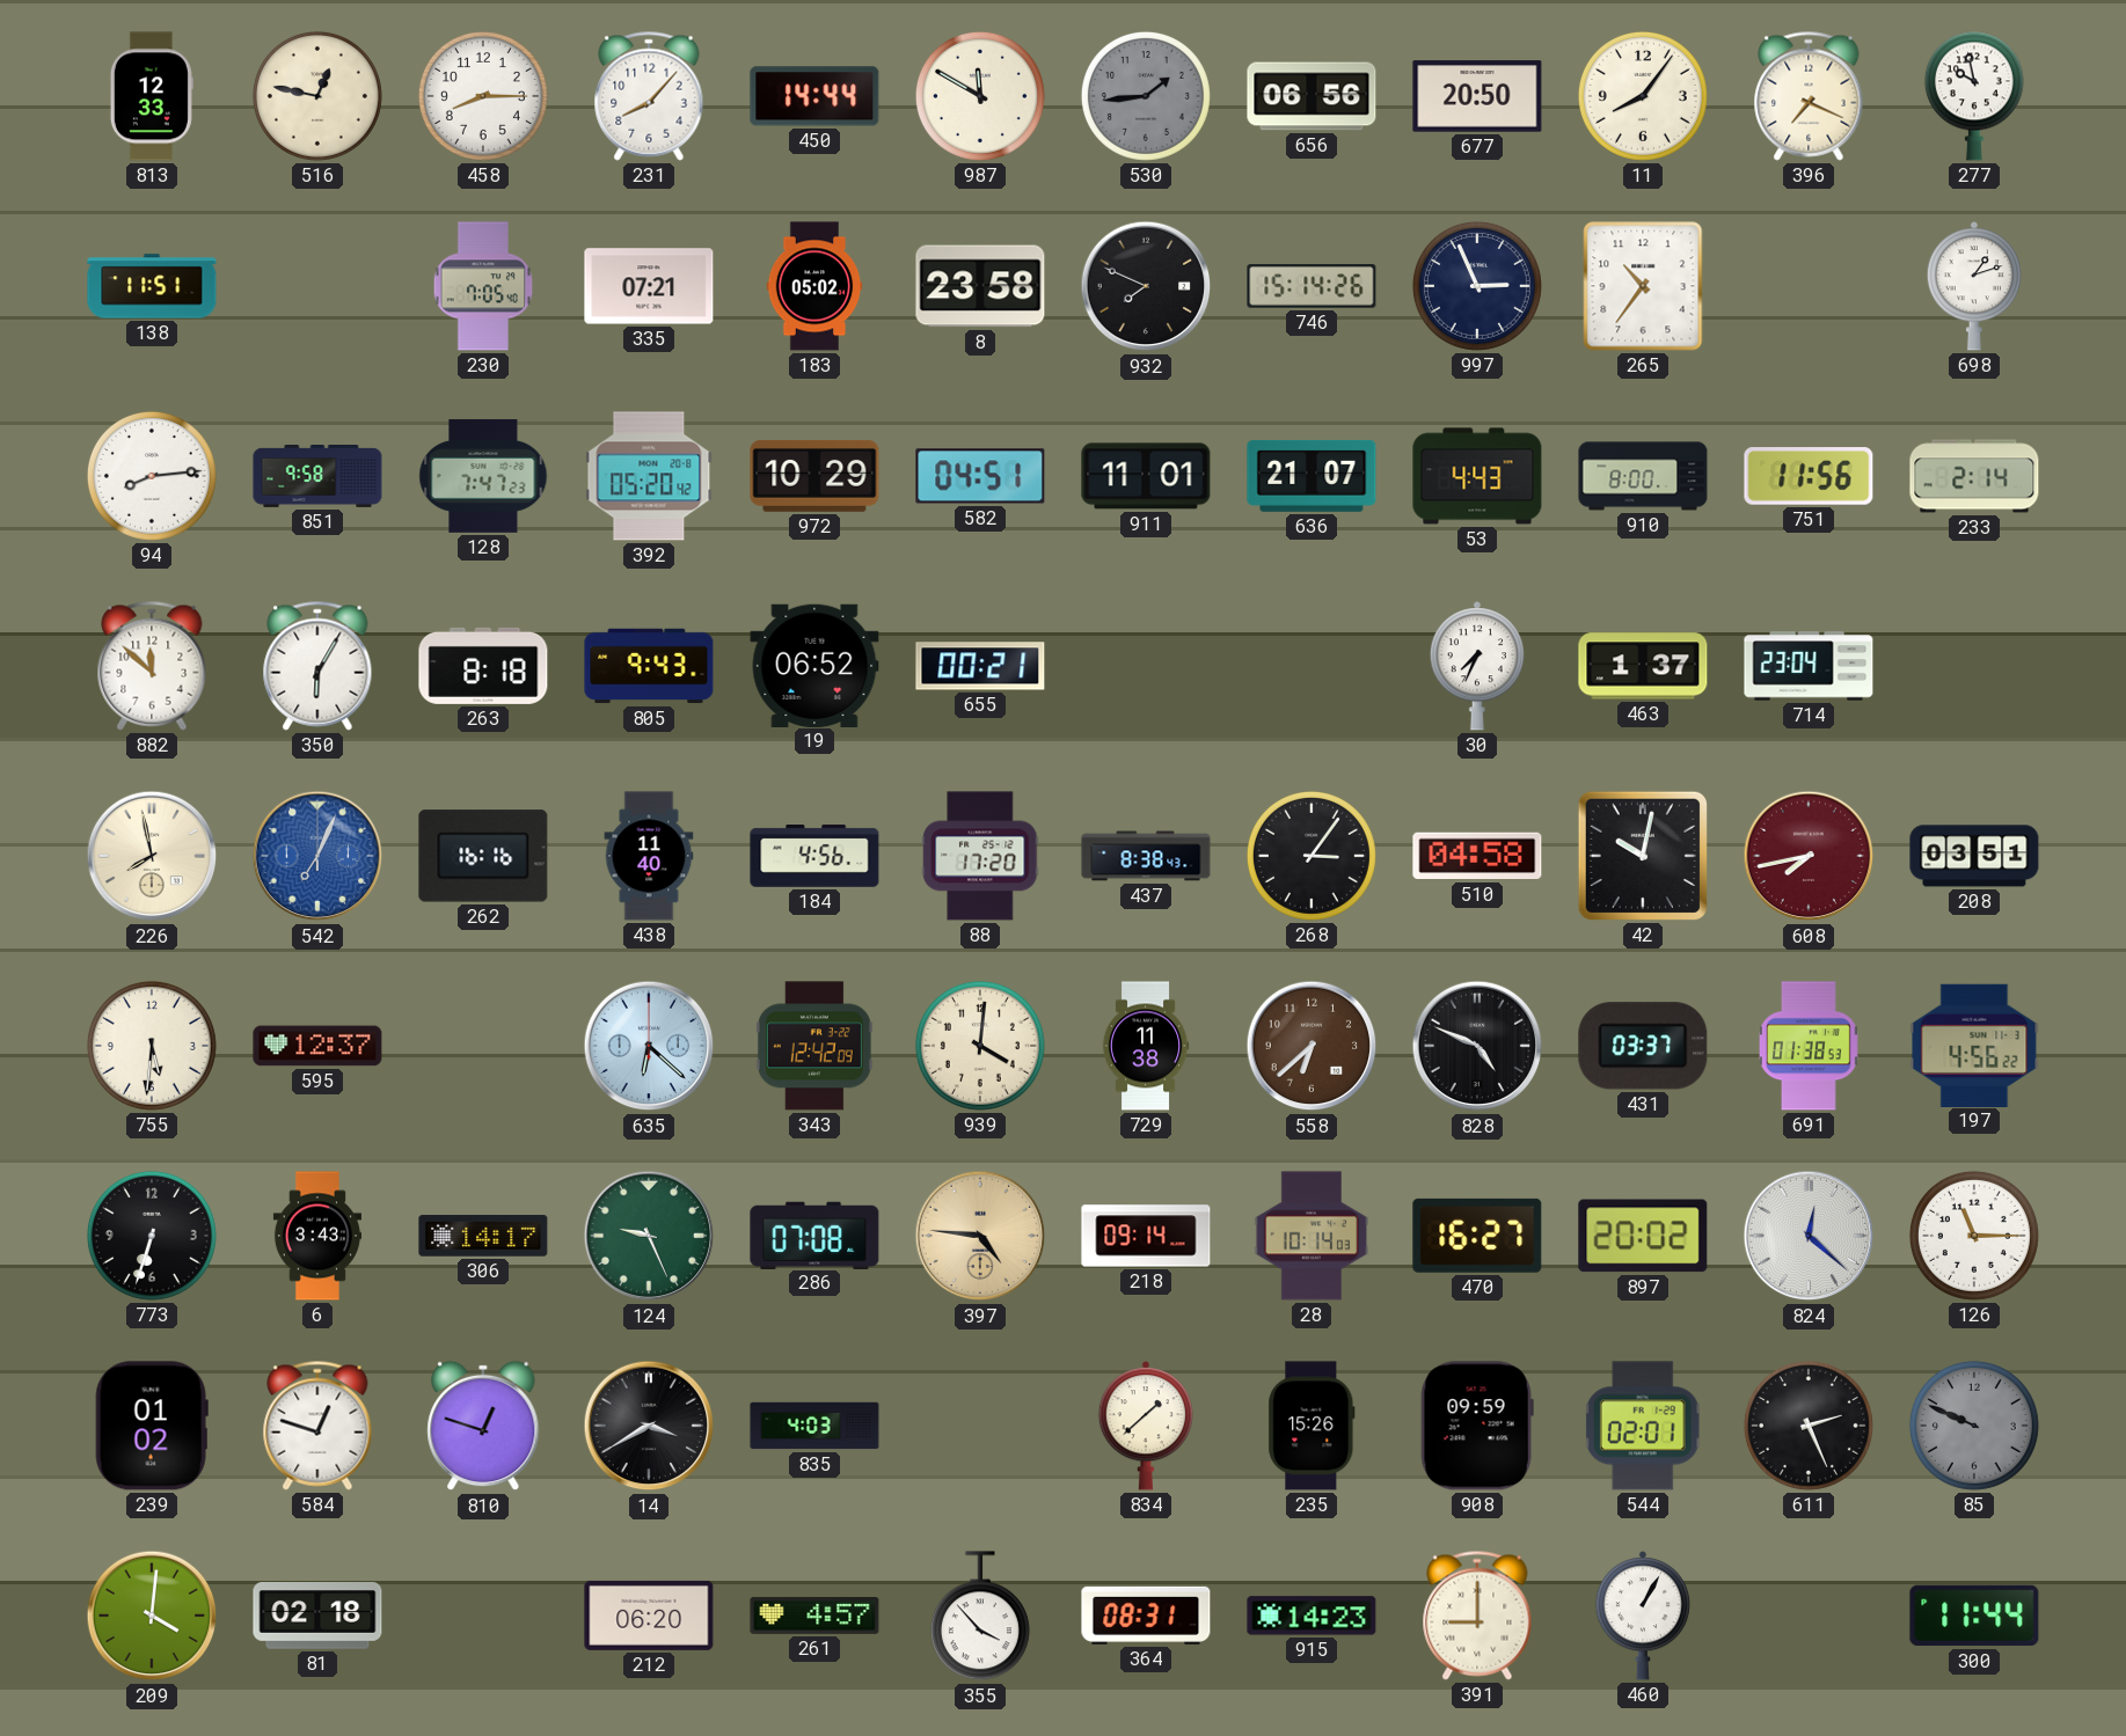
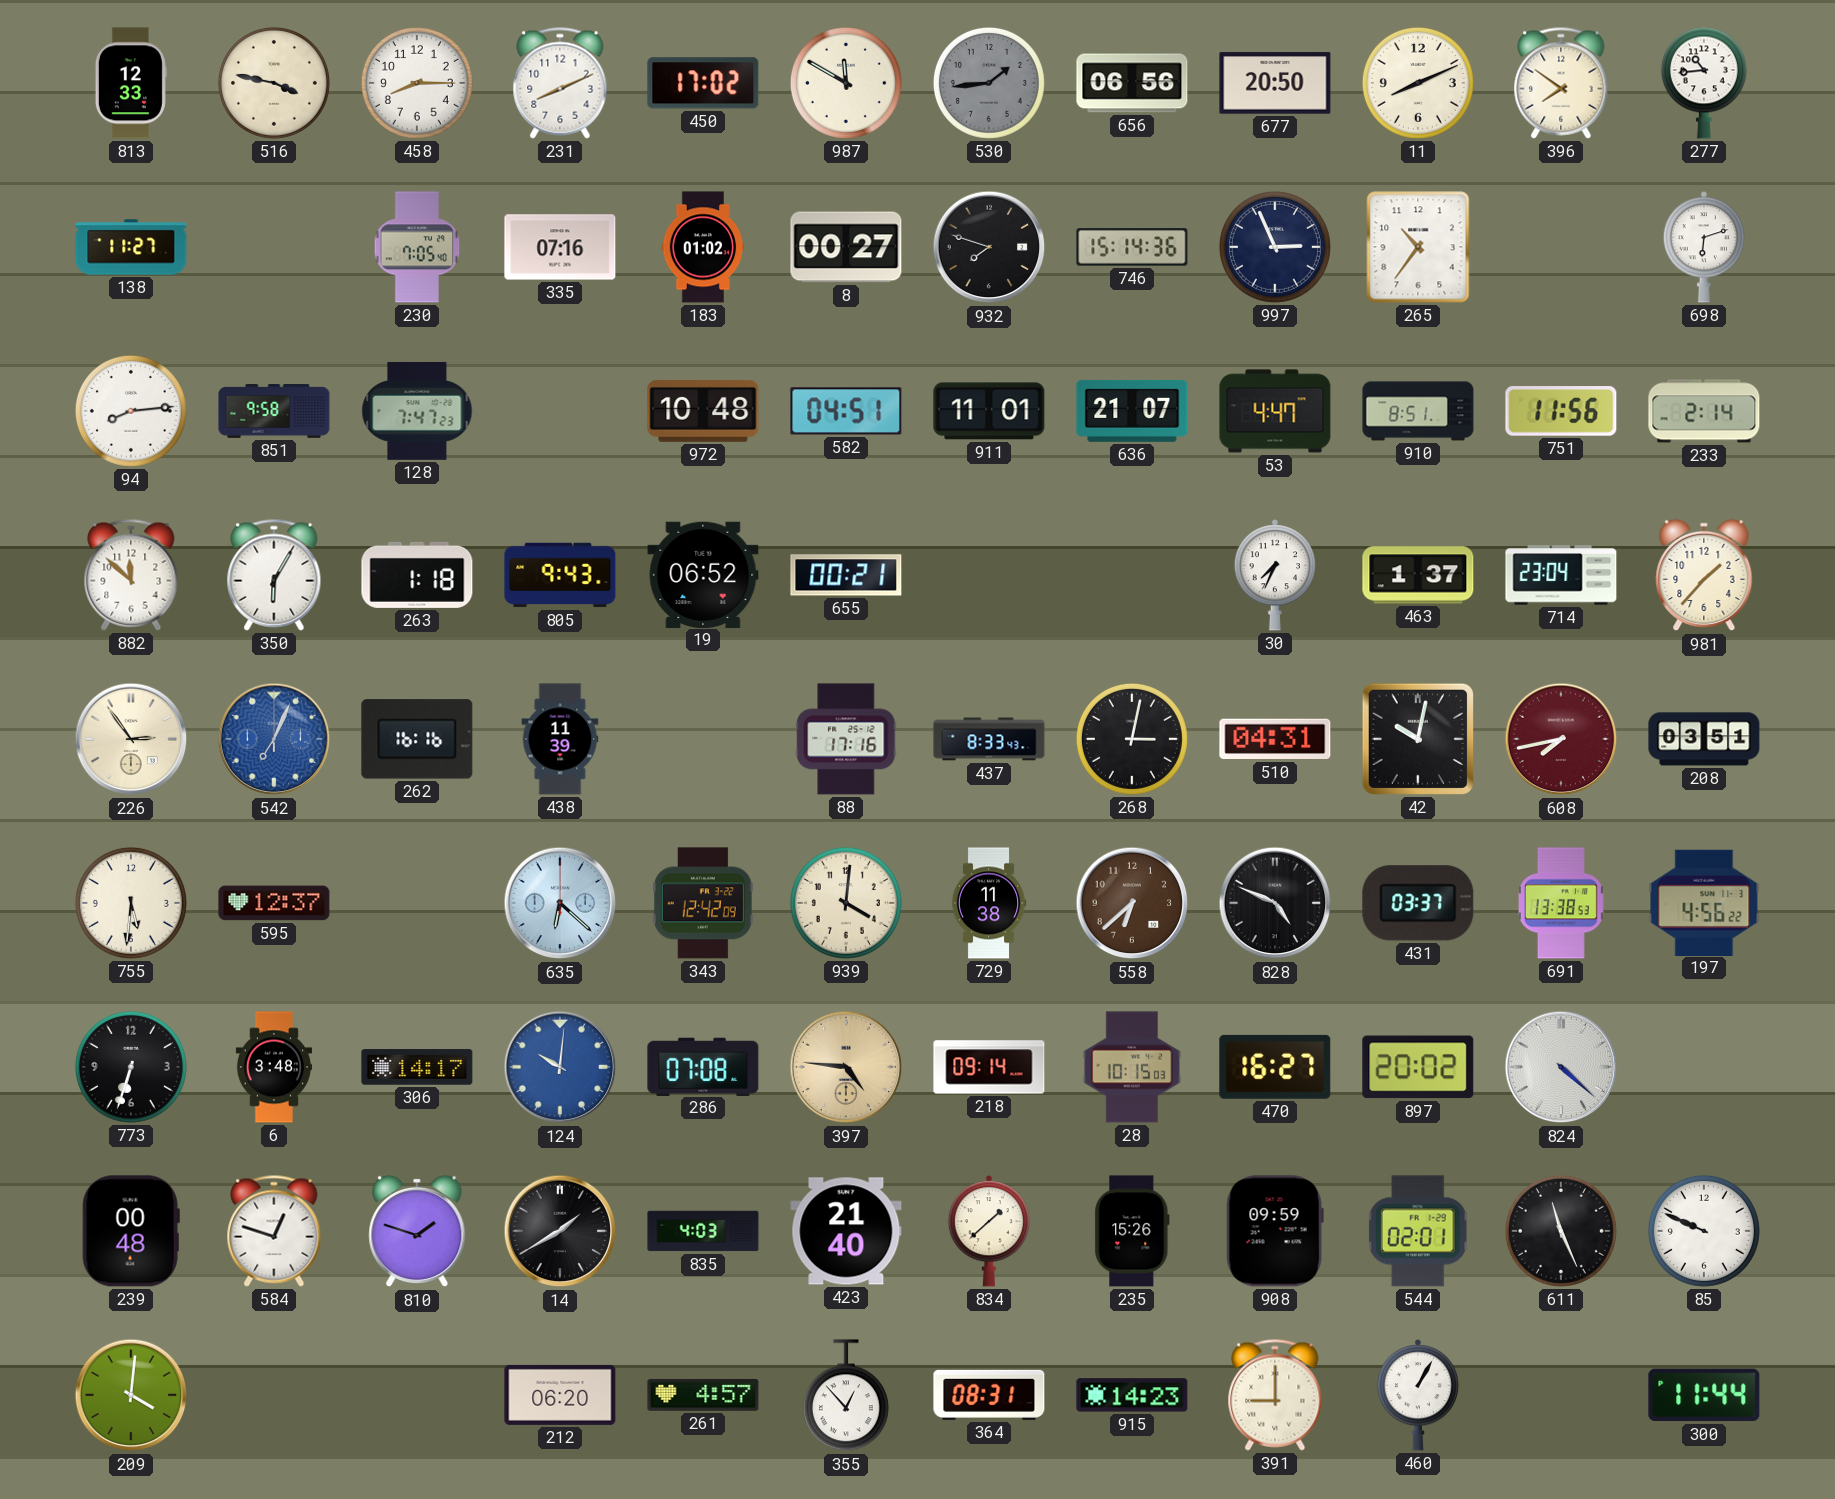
516: 12:47 -> 3:47 (274, 83)
231: 8:07 -> 8:11 (560, 83)
450: 14:44 -> 17:02 (703, 83)
11: 8:06 -> 8:11 (1418, 83)
396: 7:19 -> 7:51 (1561, 83)
277: 9:58 -> 10:44 (1704, 83)
138: 11:51 -> 11:27 (131, 247)
335: 07:21 -> 07:16 (560, 247)
183: 05:02 -> 01:02 (703, 247)
8: 23:58 -> 00:27 (846, 247)
932: 7:49 -> 7:48 (989, 247)
746: 15:14:26 -> 15:14:36 (1132, 247)
698: 1:12 -> 6:12 (1703, 247)
392: 05:20 -> none (649, 476)
972: 10:29 -> 10:48 (703, 412)
53: 4:43 -> 4:47 (1275, 411)
910: 8:00 -> 8:51 (1418, 411)
263: 8:18 -> 1:18 (417, 575)
981: none -> 1:37 (1704, 575)
226: 7:58 -> 2:54 (131, 739)
438: 11:40 -> 11:39 (560, 739)
184: 4:56 -> none (814, 857)
88: 17:20 -> 17:16 (846, 739)
437: 8:38 -> 8:33 (989, 739)
268: 3:06 -> 3:02 (1132, 739)
510: 04:58 -> 04:31 (1275, 739)
691: 01:38 -> 13:38 (1561, 903)
6: 3:43 -> 3:48 (274, 1067)
124: 9:26 -> 10:01 (560, 1067)
124 dial: green -> blue (560, 1067)
28: 10:14 -> 10:15 (1132, 1067)
824: 12:22 -> 4:22 (1561, 1067)
126: 11:15 -> none (1974, 1236)
239: 01:02 -> 00:48 (131, 1231)
810: 12:48 -> 1:48 (417, 1231)
14: 3:40 -> 1:40 (560, 1231)
423: none -> 21:40 (846, 1231)
611: 2:26 -> 11:26 (1561, 1231)
85 dial: grey -> white (1704, 1231)
81: 02:18 -> none (317, 1617)
355: 3:53 -> 12:53 (846, 1396)
